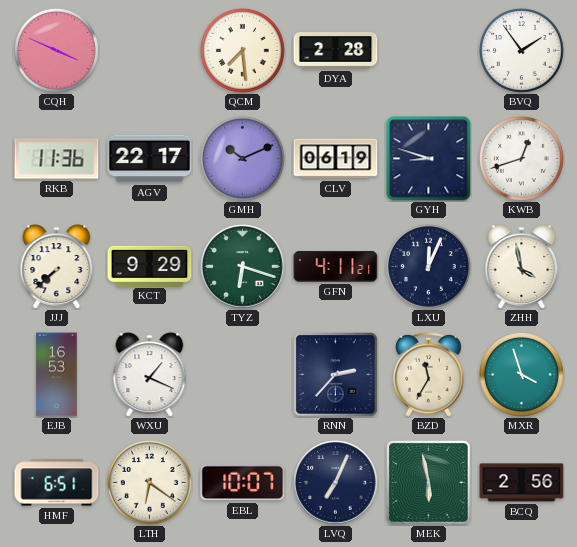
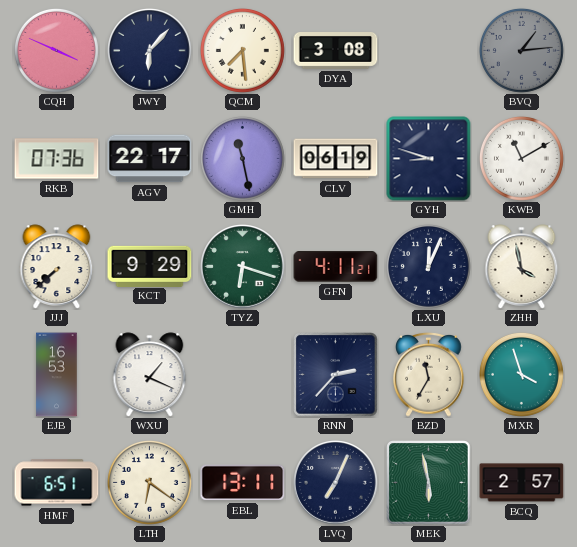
JWY: none -> 6:07 (150, 51)
DYA: 2:28 -> 3:08 (336, 51)
BVQ: 1:54 -> 1:14 (521, 50)
BVQ dial: white -> grey (521, 50)
RKB: 11:36 -> 07:36 (57, 159)
GMH: 10:11 -> 11:28 (242, 158)
KWB: 12:42 -> 11:10 (521, 158)
EBL: 10:07 -> 13:11 (243, 483)
BCQ: 2:56 -> 2:57 (522, 483)
